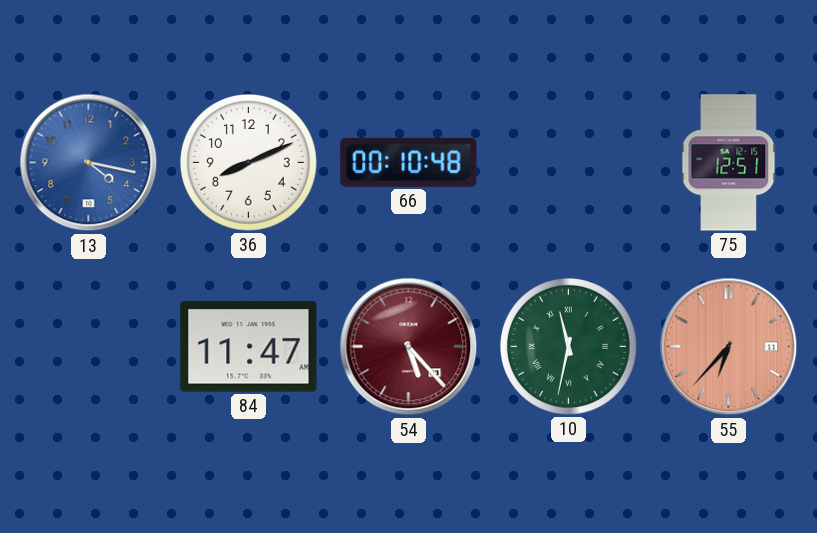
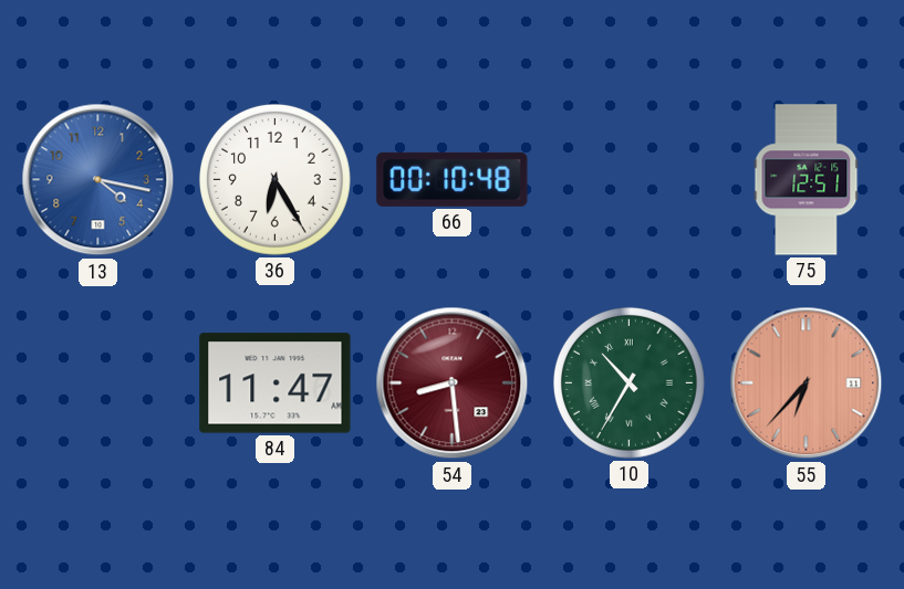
36: 8:11 -> 6:25 (274, 179)
54: 5:23 -> 8:29 (453, 383)
10: 11:32 -> 10:35 (628, 382)
